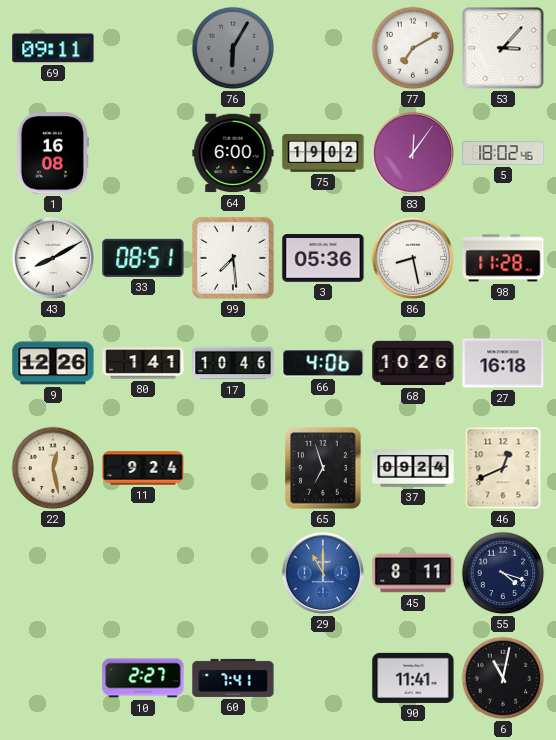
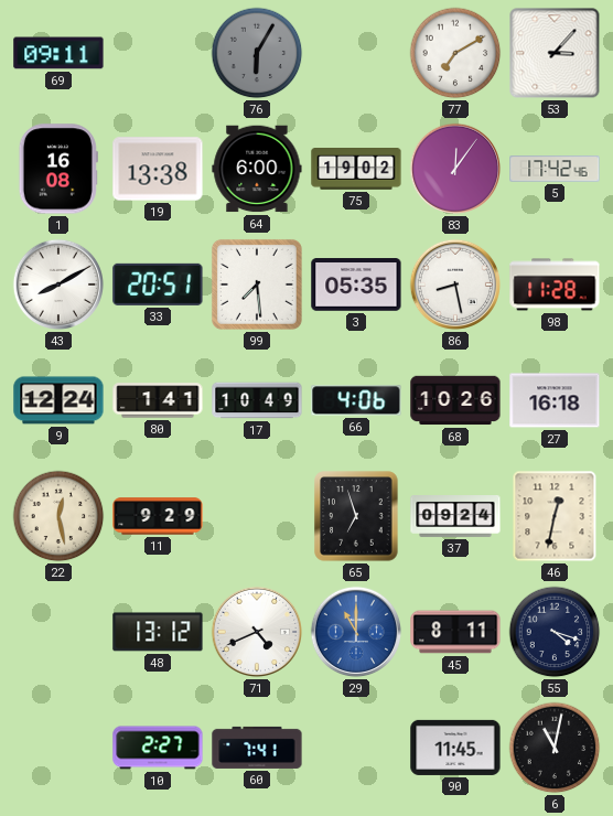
19: none -> 13:38 (158, 169)
5: 18:02 -> 17:42 (555, 169)
33: 08:51 -> 20:51 (158, 284)
3: 05:36 -> 05:35 (356, 284)
9: 12:26 -> 12:24 (58, 400)
17: 10:46 -> 10:49 (257, 400)
11: 9:24 -> 9:29 (158, 516)
46: 12:41 -> 12:32 (555, 516)
48: none -> 13:12 (158, 632)
71: none -> 4:41 (257, 632)
90: 11:41 -> 11:45 (455, 748)
